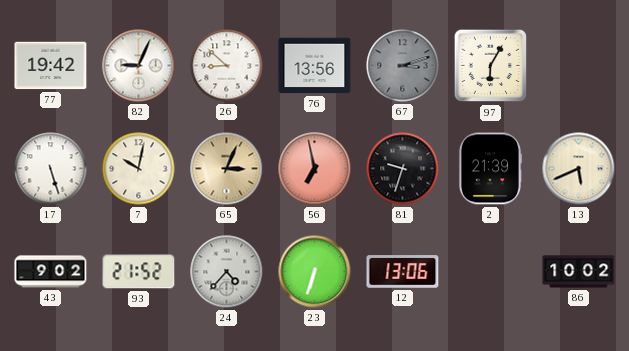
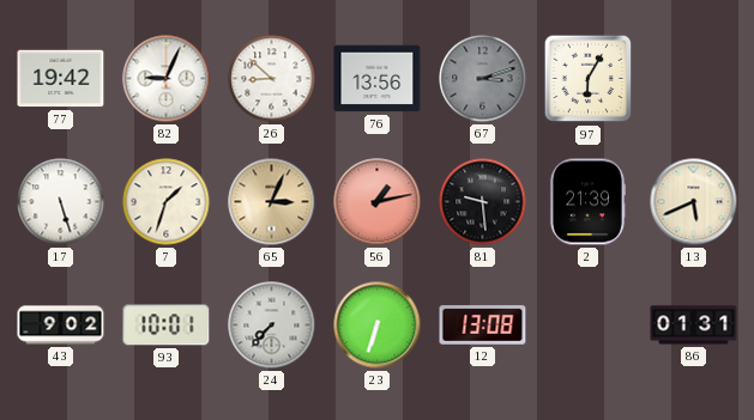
7: 10:02 -> 1:33 (167, 202)
56: 6:58 -> 1:13 (378, 202)
81: 9:33 -> 9:29 (483, 202)
93: 21:52 -> 10:01 (167, 325)
24: 4:37 -> 7:37 (272, 325)
12: 13:06 -> 13:08 (483, 325)
86: 10:02 -> 01:31 (694, 325)
